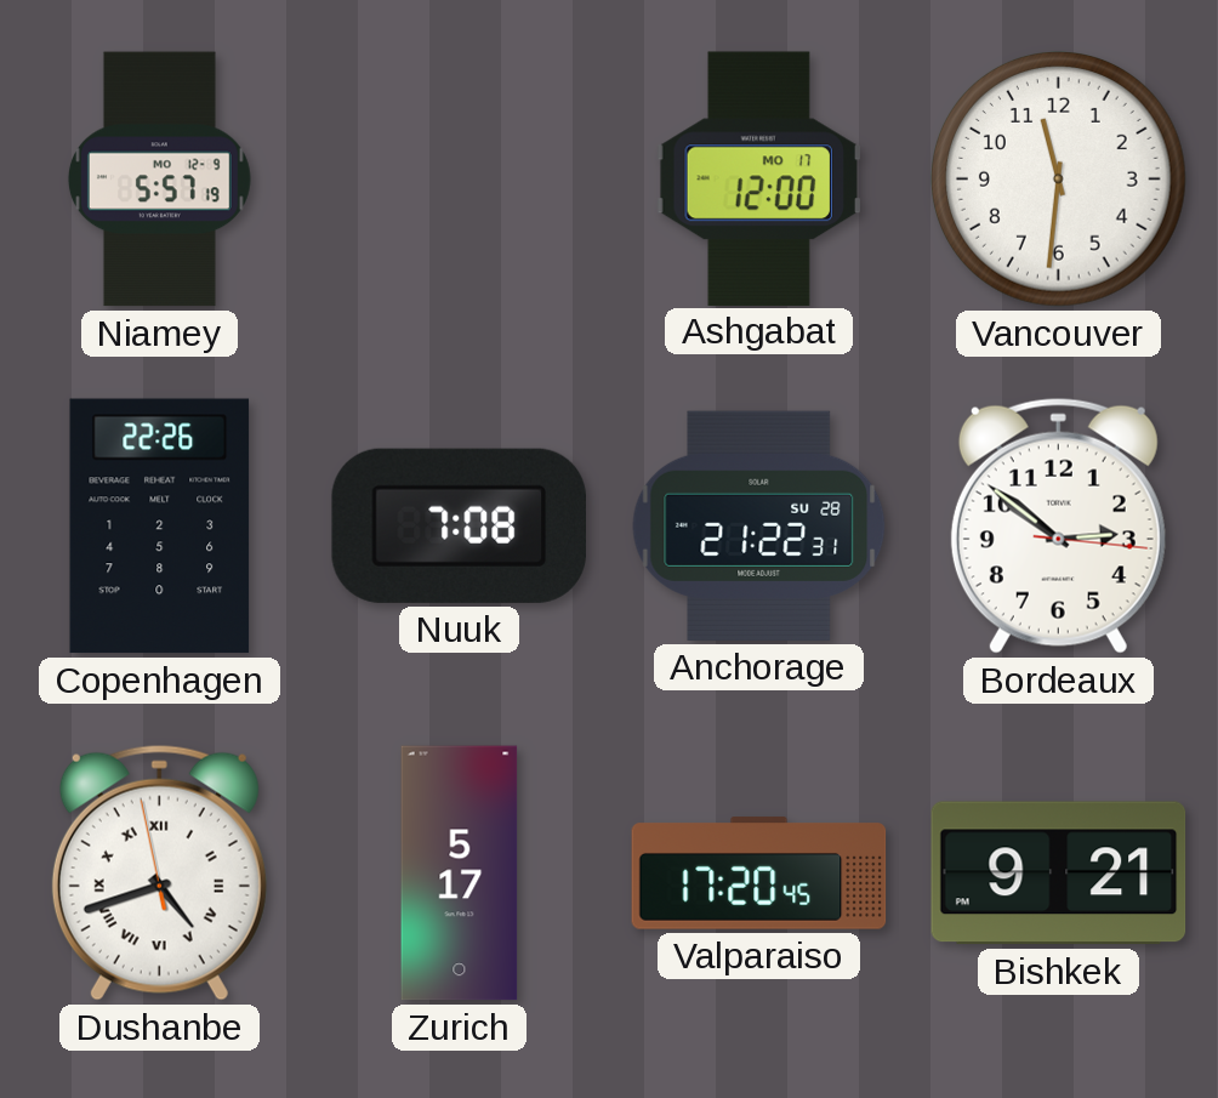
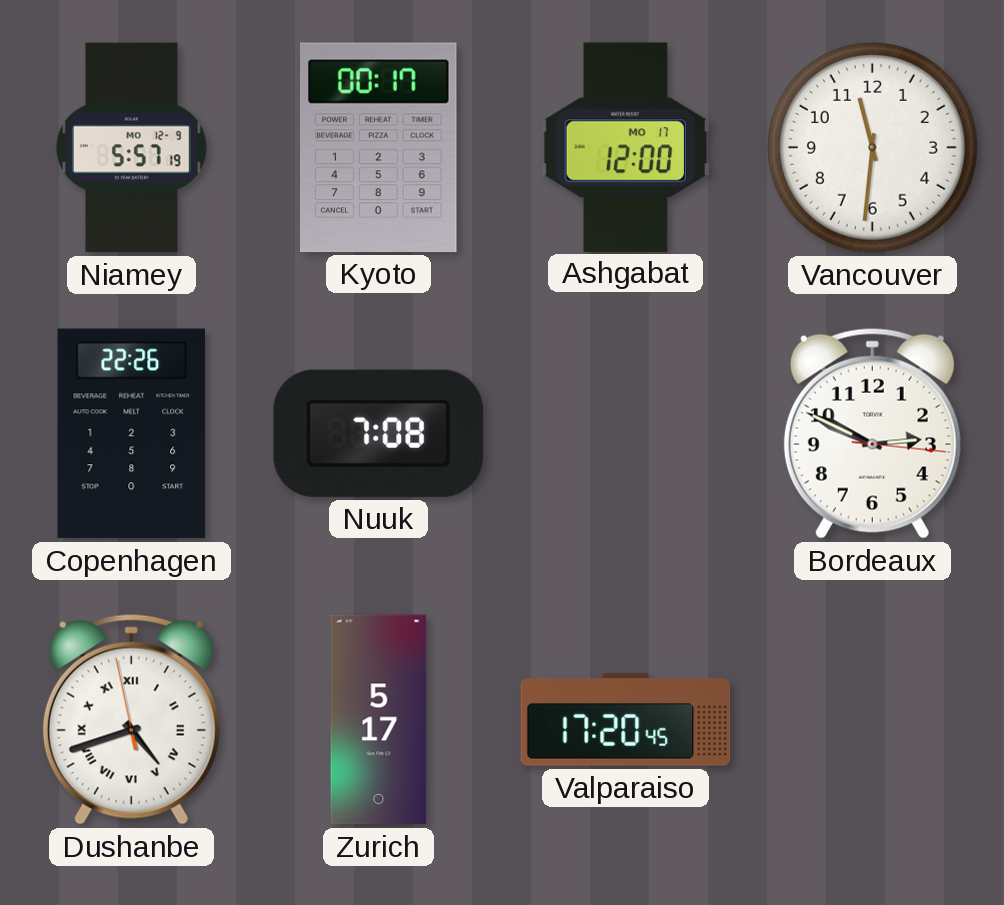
Kyoto: none -> 00:17 (379, 147)
Anchorage: 21:22 -> none (759, 525)
Bordeaux: 2:51 -> 2:49 (872, 433)
Bishkek: 9:21 -> none (1059, 874)
